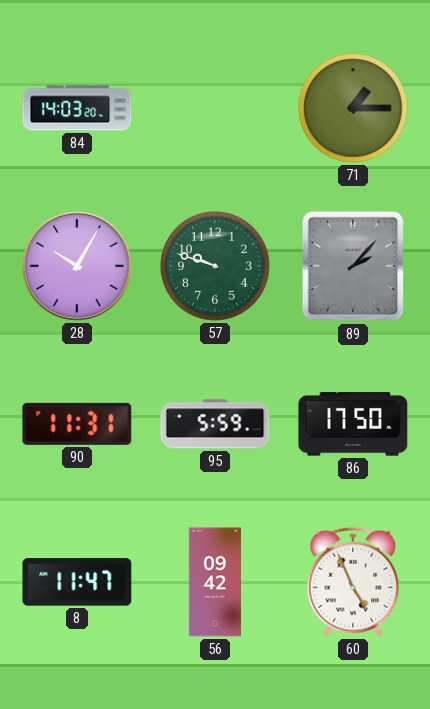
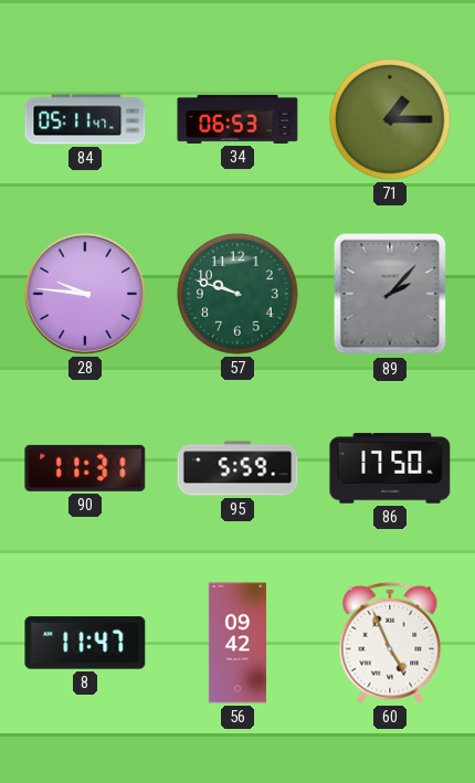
84: 14:03 -> 05:11 (85, 119)
34: none -> 06:53 (237, 119)
28: 10:05 -> 9:46 (85, 294)
